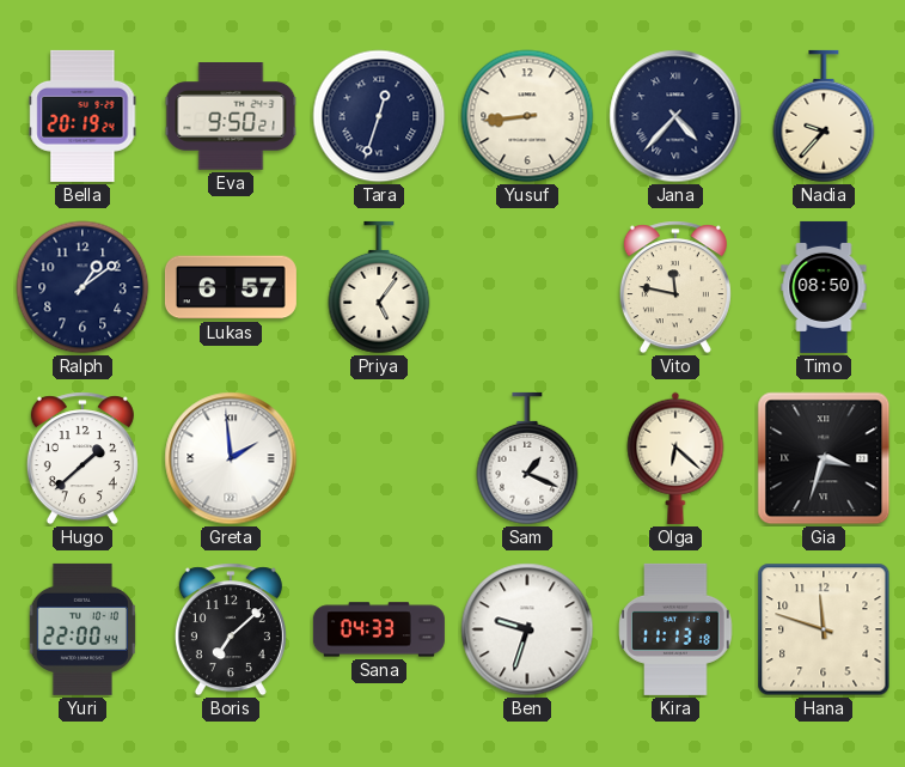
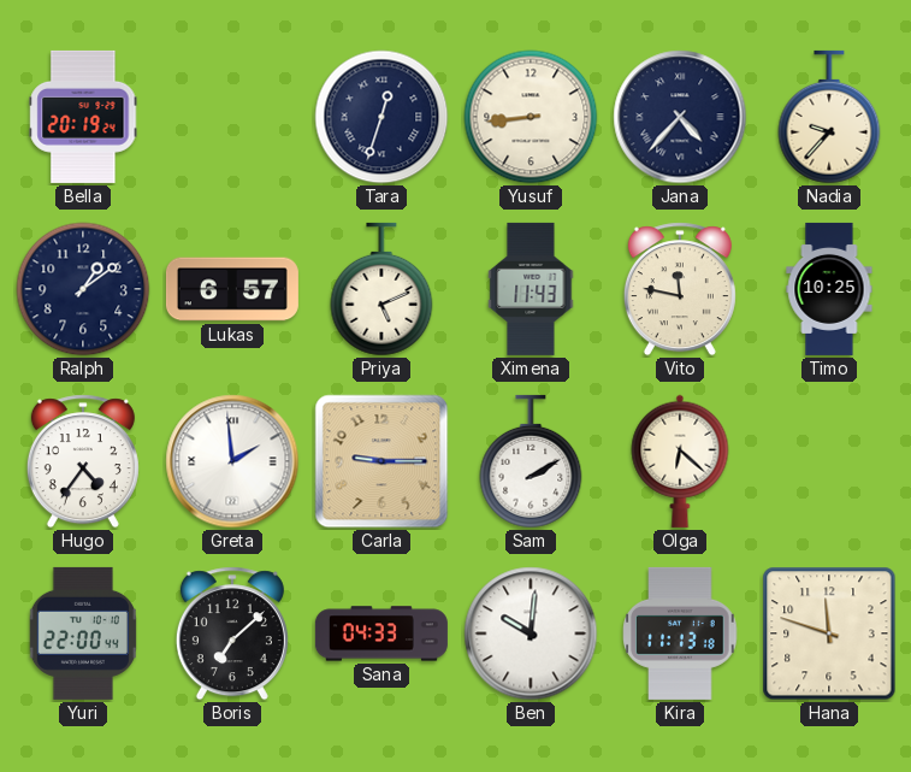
Eva: 9:50 -> none (231, 116)
Priya: 5:06 -> 5:11 (381, 289)
Ximena: none -> 11:43 (531, 289)
Timo: 08:50 -> 10:25 (829, 289)
Hugo: 1:38 -> 4:36 (83, 461)
Carla: none -> 9:15 (381, 461)
Sam: 1:19 -> 2:10 (531, 461)
Gia: 3:33 -> none (824, 458)
Ben: 9:33 -> 10:01 (531, 633)
